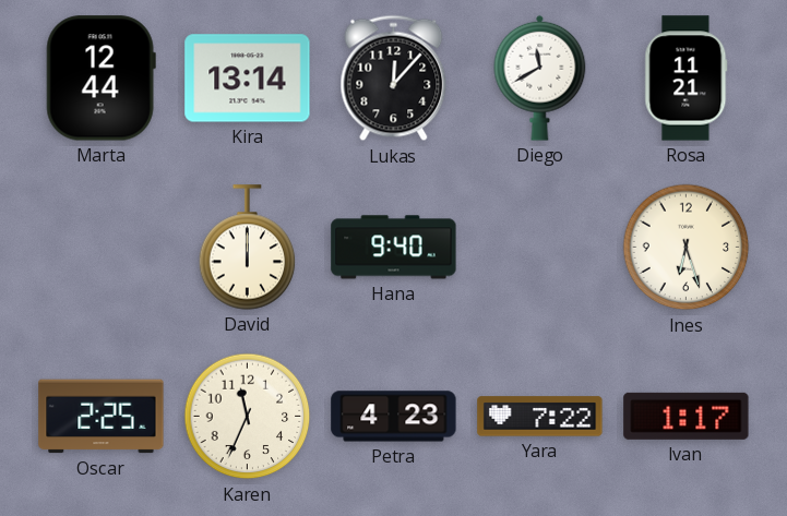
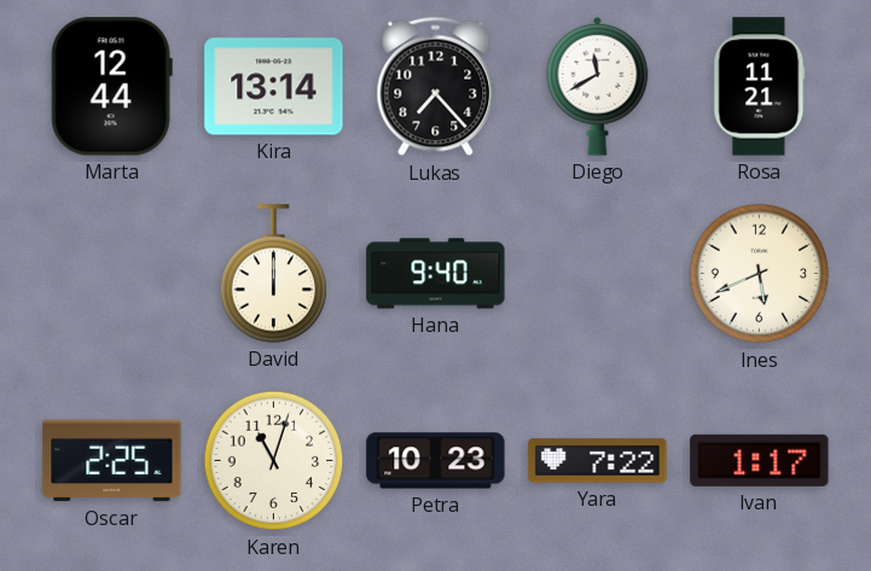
Lukas: 12:07 -> 7:23 (436, 87)
Ines: 6:27 -> 5:41 (760, 274)
Karen: 11:34 -> 11:03 (274, 461)
Petra: 4:23 -> 10:23 (436, 461)
